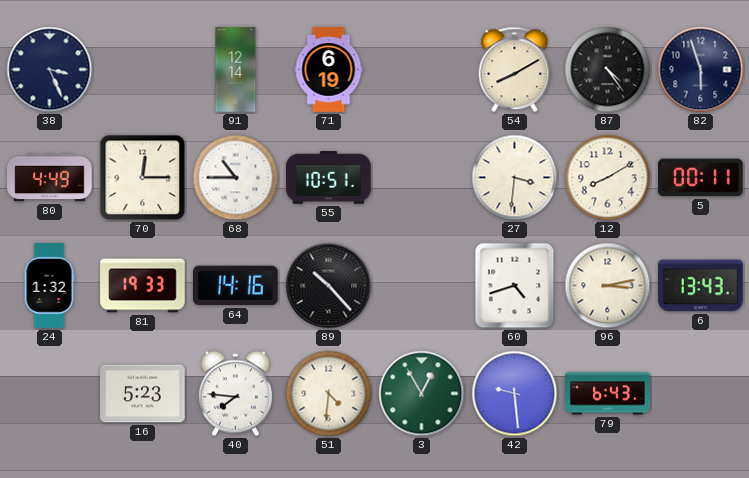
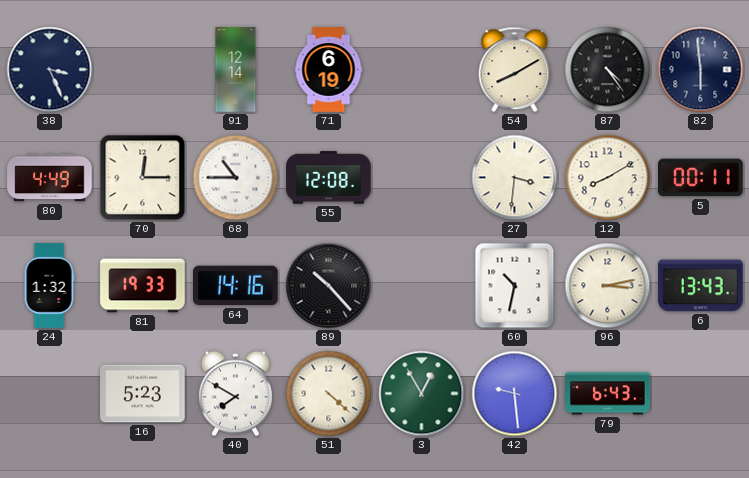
82: 5:57 -> 5:59 (701, 70)
55: 10:51 -> 12:08 (329, 178)
60: 4:42 -> 10:32 (515, 286)
40: 7:46 -> 7:50 (235, 394)
51: 4:31 -> 4:22 (329, 394)
